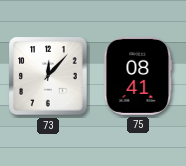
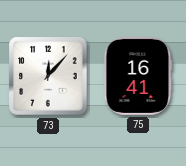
75: 08:41 -> 16:41 (138, 76)
